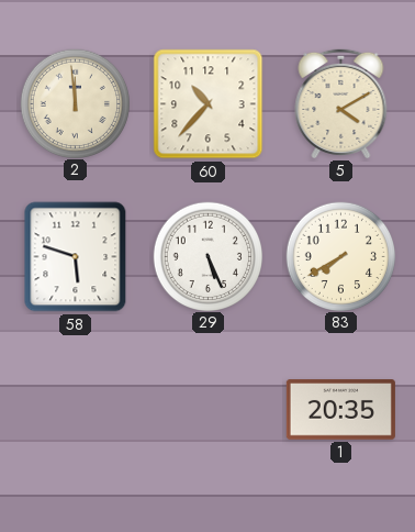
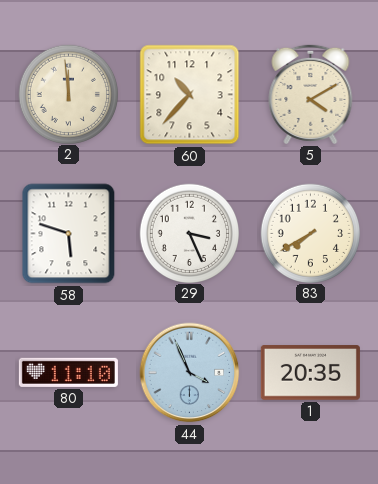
29: 5:26 -> 3:26 (189, 233)
80: none -> 11:10 (68, 372)
44: none -> 3:56 (190, 373)
